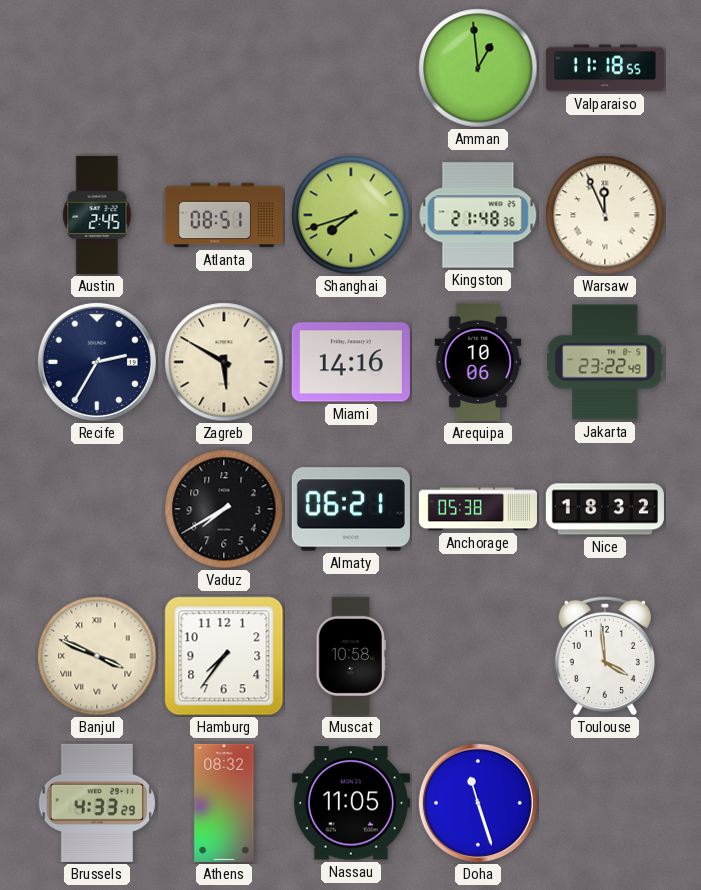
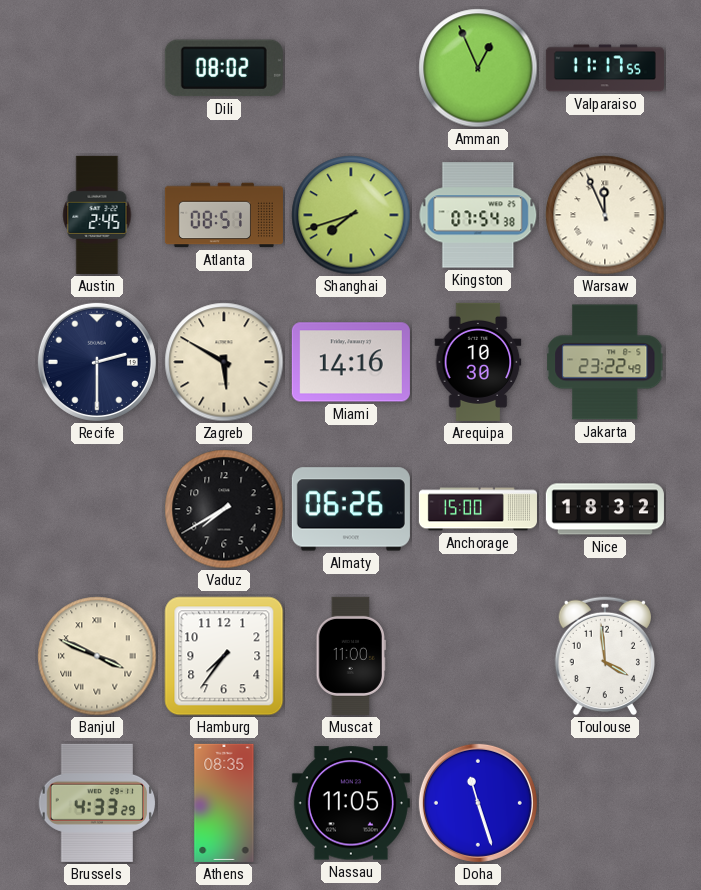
Dili: none -> 08:02 (224, 68)
Amman: 12:59 -> 12:56 (478, 68)
Valparaiso: 11:18 -> 11:17 (605, 68)
Kingston: 21:48 -> 07:54 (478, 215)
Recife: 2:35 -> 2:30 (97, 362)
Arequipa: 10:06 -> 10:30 (478, 362)
Almaty: 06:21 -> 06:26 (351, 509)
Anchorage: 05:38 -> 15:00 (478, 509)
Muscat: 10:58 -> 11:00 (351, 656)
Athens: 08:32 -> 08:35 (224, 803)
